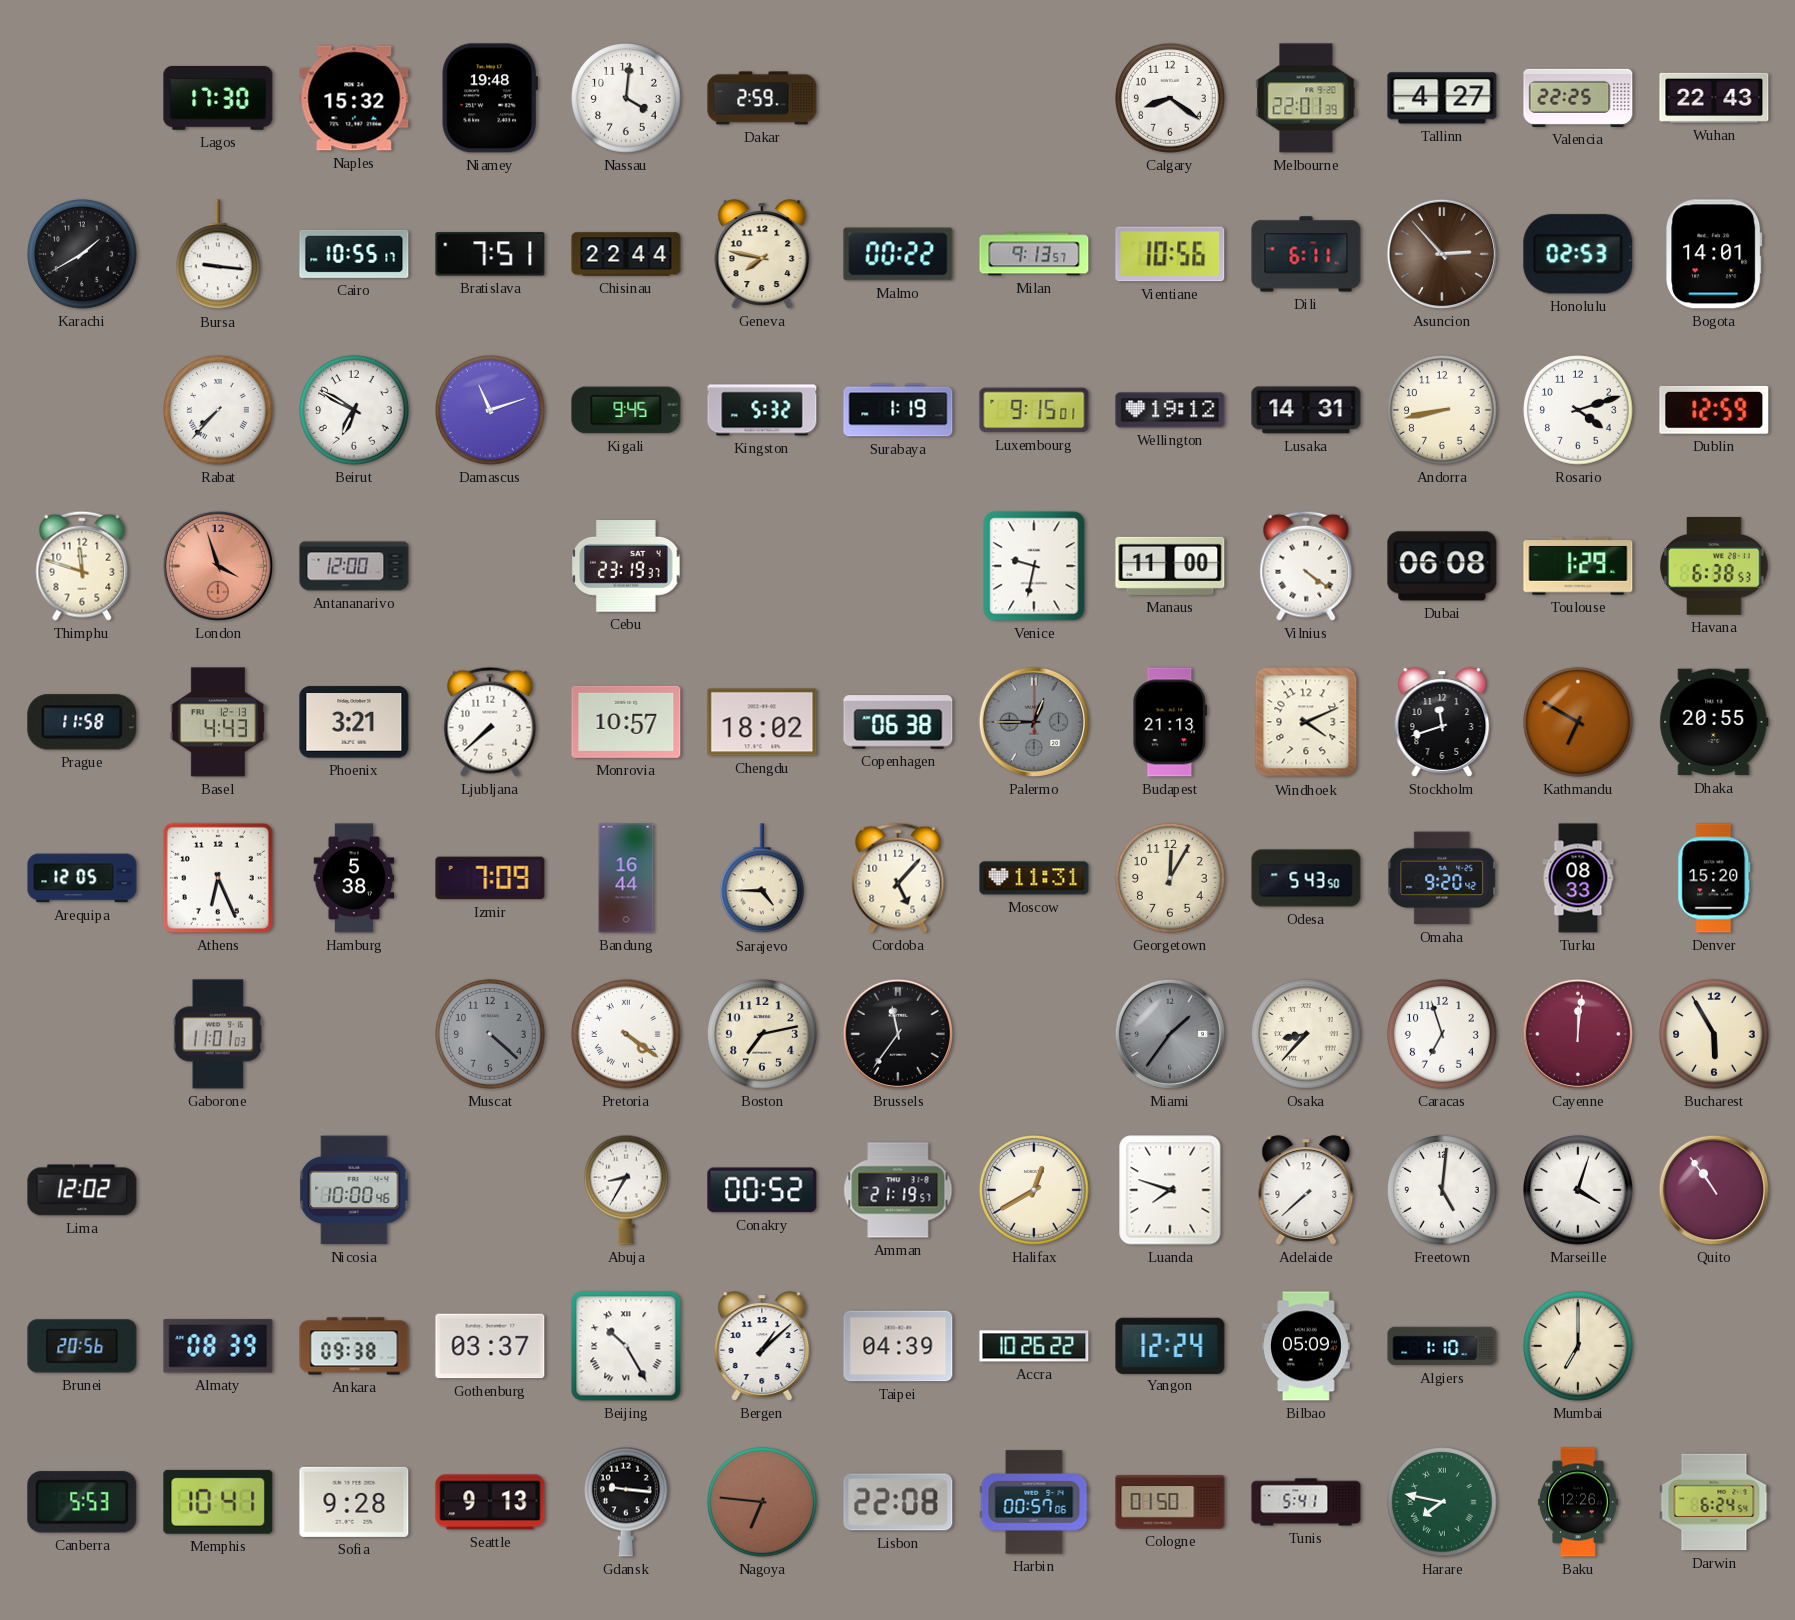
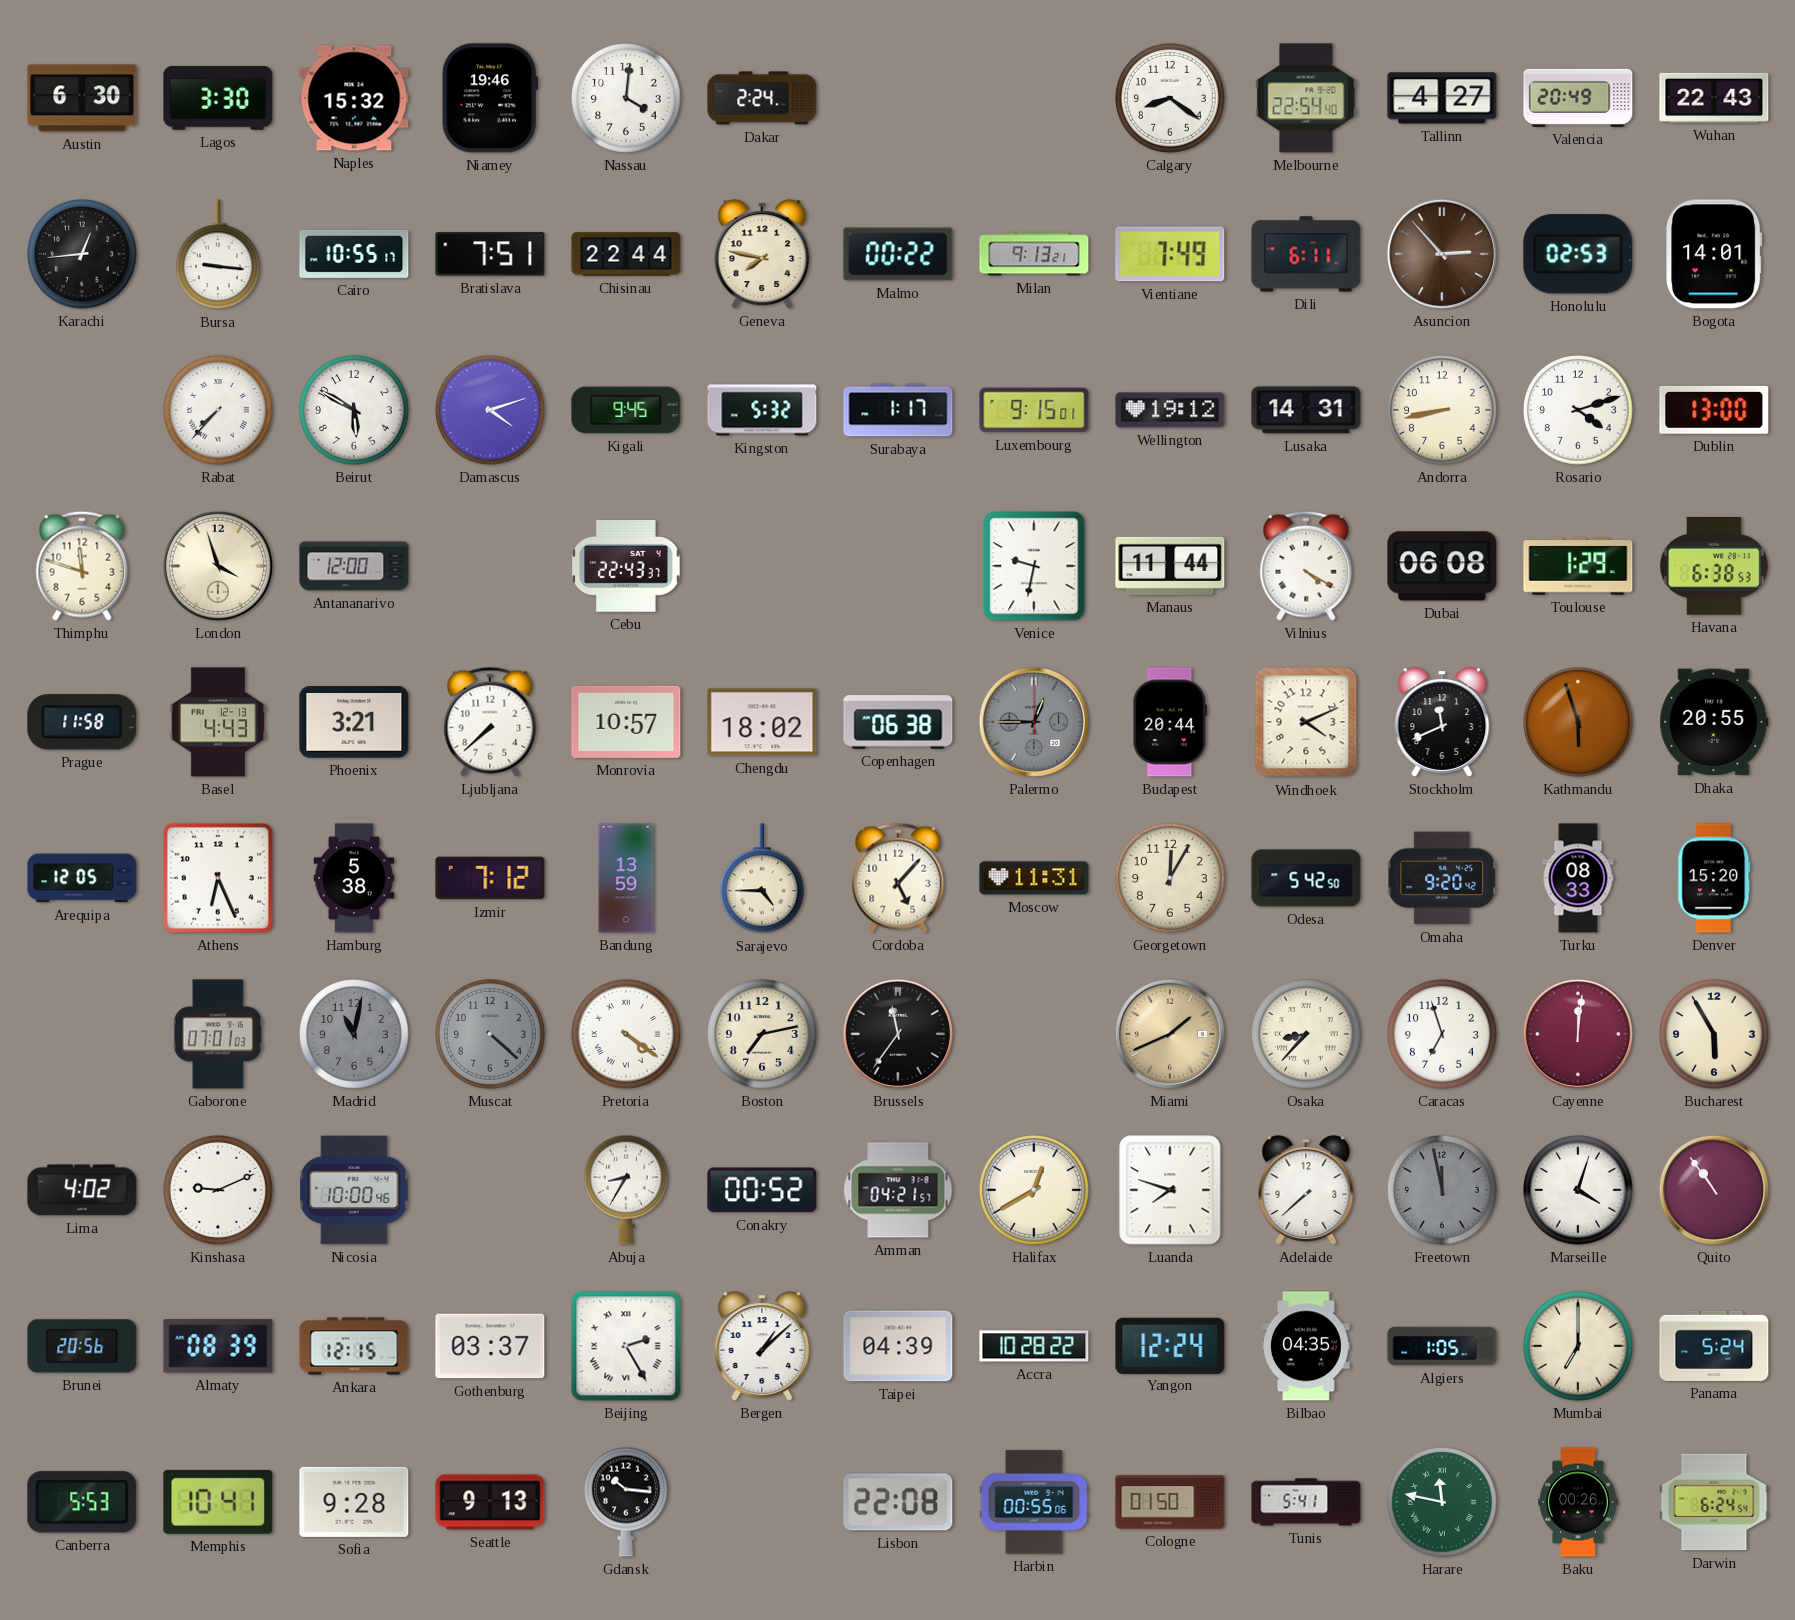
Austin: none -> 6:30 (82, 98)
Lagos: 17:30 -> 3:30 (218, 98)
Niamey: 19:48 -> 19:46 (490, 98)
Dakar: 2:59 -> 2:24 (762, 98)
Melbourne: 22:01 -> 22:54 (1306, 98)
Valencia: 22:25 -> 20:49 (1578, 98)
Karachi: 1:40 -> 12:44 (82, 254)
Milan: 9:13:57 -> 9:13:21 (1034, 254)
Vientiane: 10:56 -> 7:49 (1170, 254)
Beirut: 6:50 -> 5:50 (354, 410)
Damascus: 11:12 -> 4:12 (490, 410)
Surabaya: 1:19 -> 1:17 (898, 410)
Dublin: 12:59 -> 13:00 (1714, 410)
London dial: salmon -> cream (218, 566)
Cebu: 23:19 -> 22:43 (626, 567)
Manaus: 11:00 -> 11:44 (1170, 566)
Vilnius: 4:21 -> 4:20 (1306, 566)
Budapest: 21:13 -> 20:44 (1170, 722)
Stockholm: 11:42 -> 11:41 (1442, 722)
Kathmandu: 6:50 -> 5:57 (1578, 722)
Izmir: 7:09 -> 7:12 (490, 878)
Bandung: 16:44 -> 13:59 (626, 878)
Odesa: 5:43 -> 5:42 (1306, 878)
Gaborone: 11:01 -> 07:01 (218, 1034)
Madrid: none -> 11:02 (354, 1034)
Miami: 1:36 -> 1:41 (1170, 1034)
Miami dial: grey -> champagne (1170, 1034)
Lima: 12:02 -> 4:02 (82, 1190)
Kinshasa: none -> 9:11 (218, 1190)
Amman: 21:19 -> 04:21 (898, 1190)
Freetown: 5:01 -> 11:58 (1442, 1190)
Freetown dial: white -> grey (1442, 1190)
Ankara: 09:38 -> 12:15 (354, 1346)
Beijing: 10:25 -> 2:25 (626, 1346)
Accra: 10:26 -> 10:28 (1034, 1346)
Bilbao: 05:09 -> 04:35 (1307, 1346)
Algiers: 1:10 -> 1:05 (1442, 1346)
Panama: none -> 5:24 (1714, 1346)
Gdansk: 9:16 -> 10:16 (627, 1502)
Nagoya: 6:46 -> none (762, 1502)
Harbin: 00:57 -> 00:55 (1034, 1502)
Harare: 7:47 -> 11:47 (1442, 1502)
Baku: 12:26 -> 00:26 (1579, 1502)
